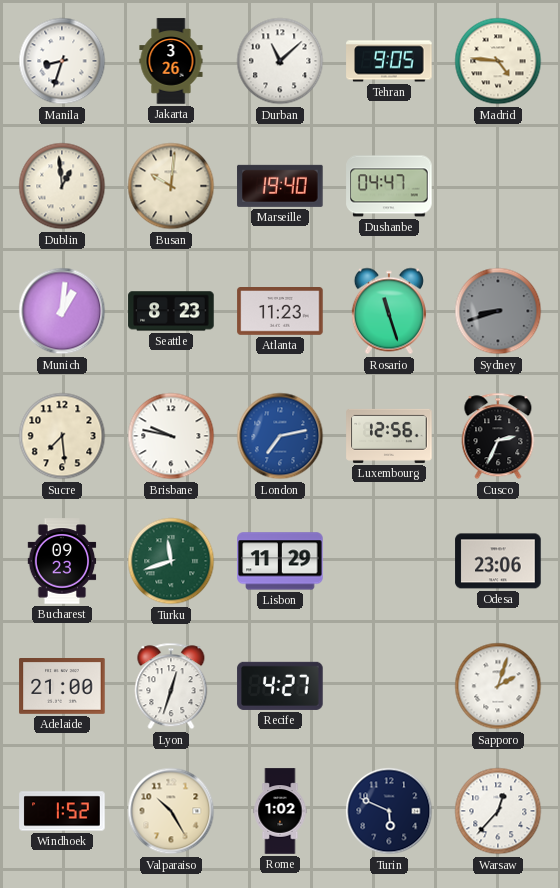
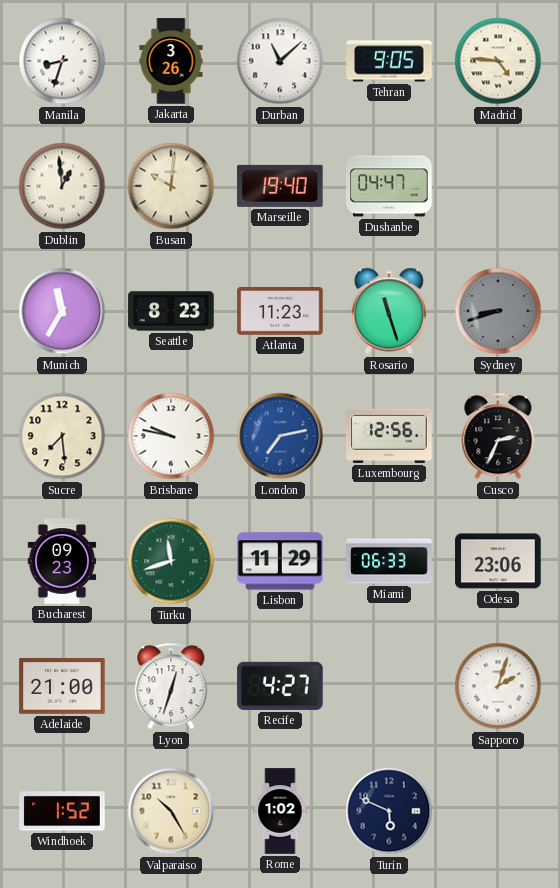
Munich: 1:01 -> 11:35 (62, 311)
Miami: none -> 06:33 (389, 561)
Warsaw: 12:37 -> none (498, 811)
